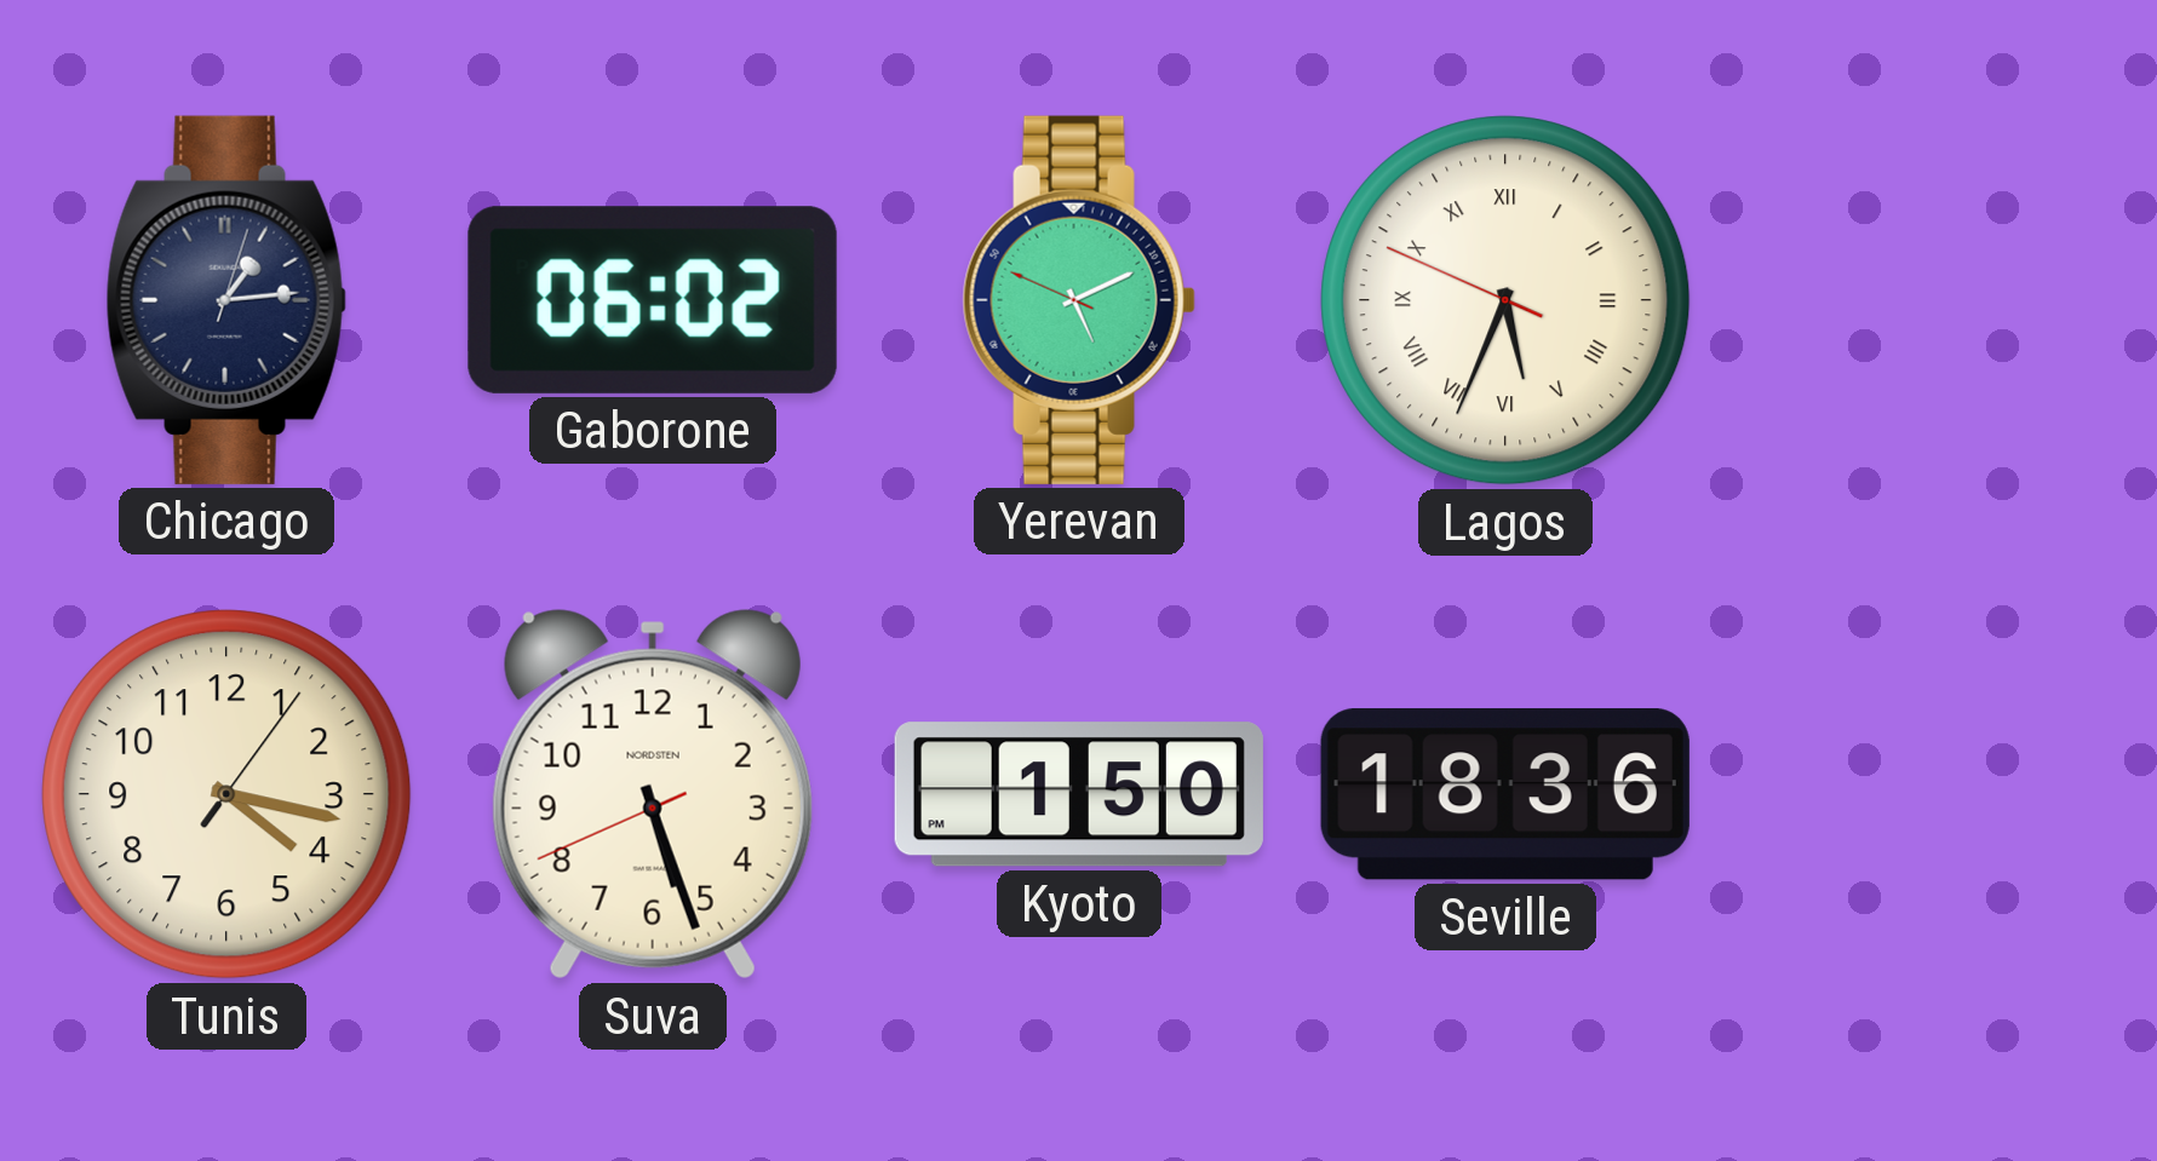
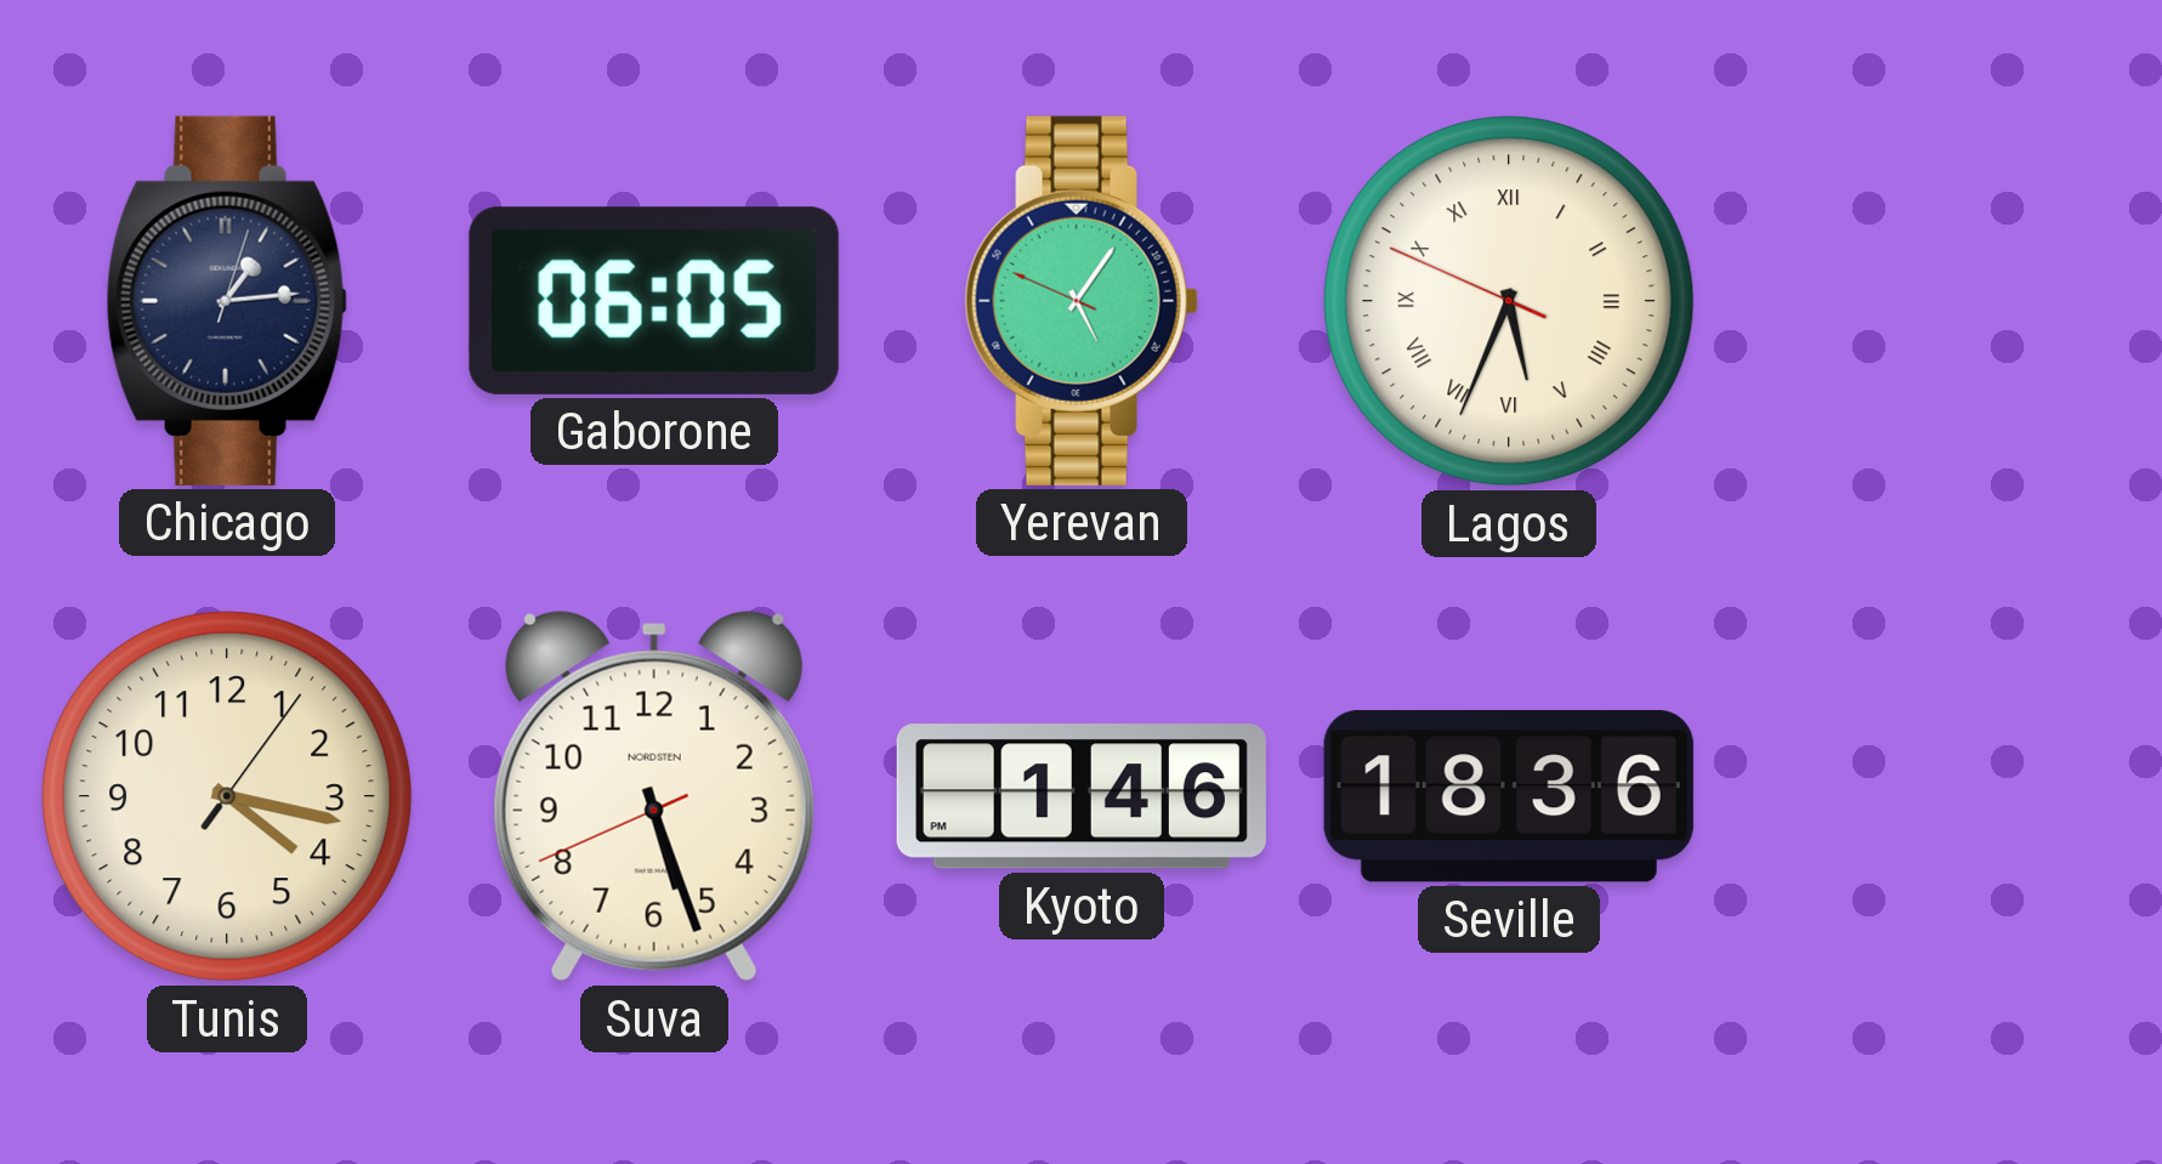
Gaborone: 06:02 -> 06:05 (654, 301)
Yerevan: 5:10 -> 5:05 (1082, 301)
Kyoto: 1:50 -> 1:46 (1082, 796)
